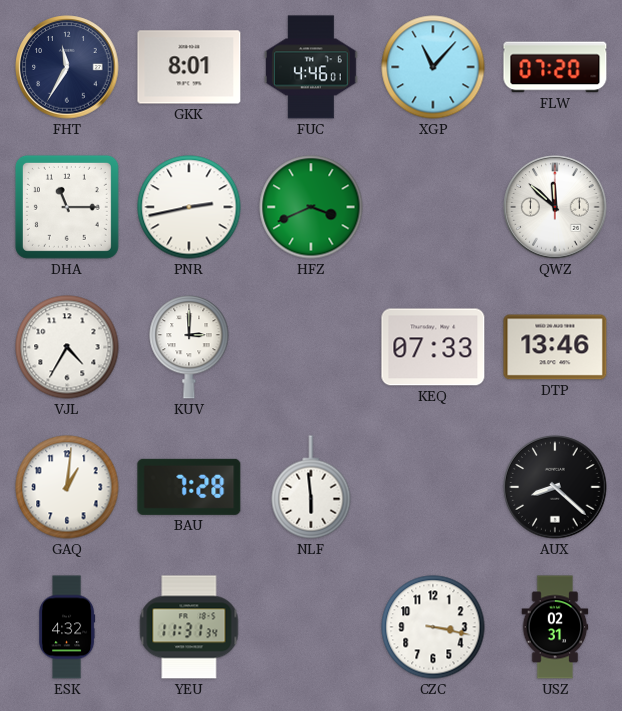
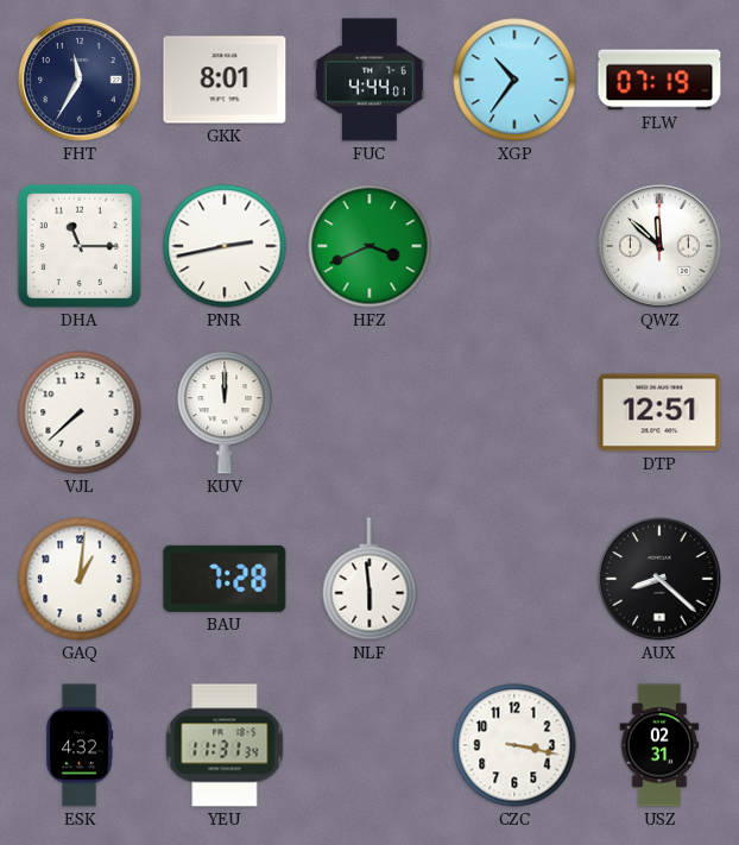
FUC: 4:46 -> 4:44 (369, 80)
XGP: 11:07 -> 10:36 (514, 80)
FLW: 07:20 -> 07:19 (659, 80)
VJL: 4:35 -> 7:38 (80, 412)
KUV: 3:00 -> 12:00 (225, 412)
KEQ: 07:33 -> none (433, 347)
DTP: 13:46 -> 12:51 (659, 412)
